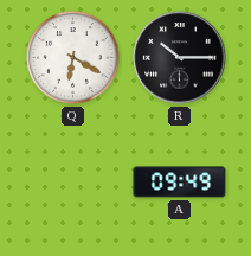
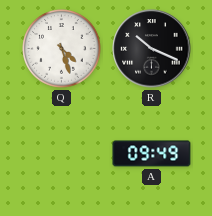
Q: 6:20 -> 4:27 (62, 49)
R: 10:15 -> 10:19 (152, 49)
